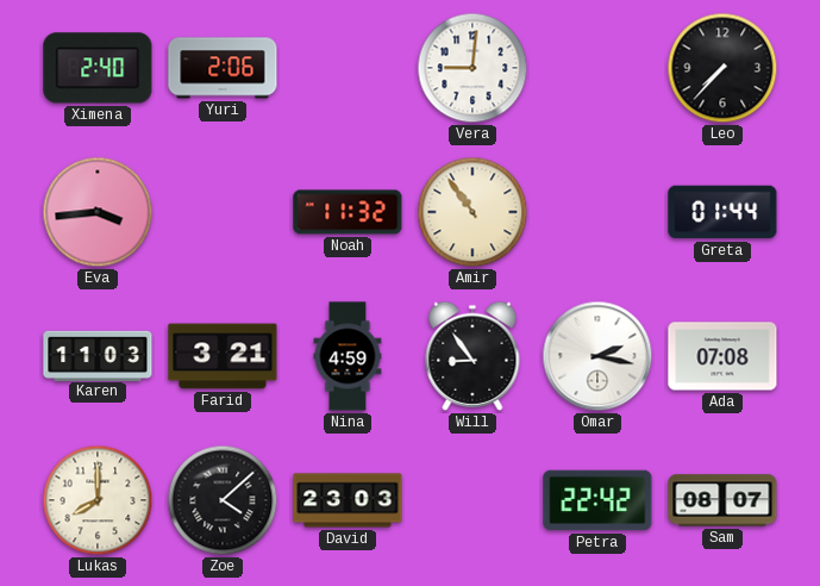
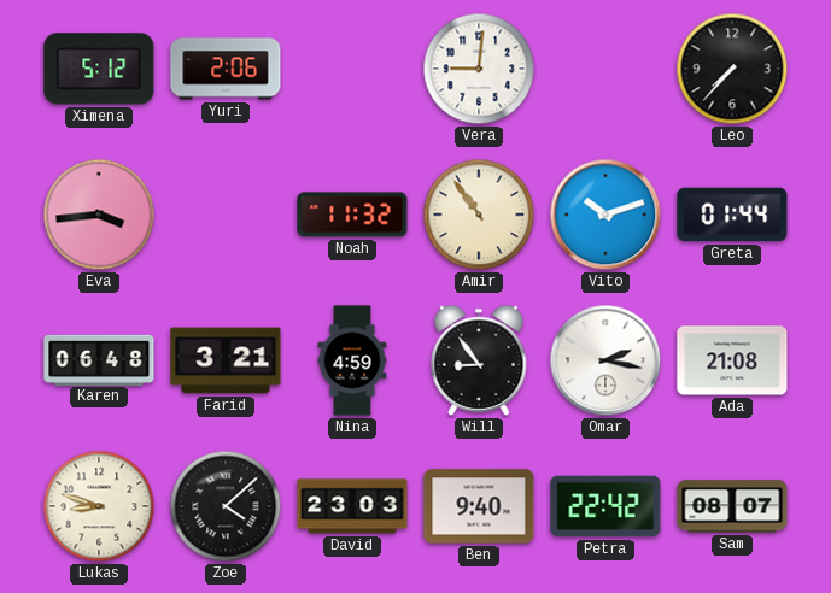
Ximena: 2:40 -> 5:12 (99, 69)
Vito: none -> 10:12 (605, 215)
Karen: 11:03 -> 06:48 (99, 359)
Ada: 07:08 -> 21:08 (732, 360)
Lukas: 8:00 -> 8:48 (99, 506)
Ben: none -> 9:40 (479, 506)
